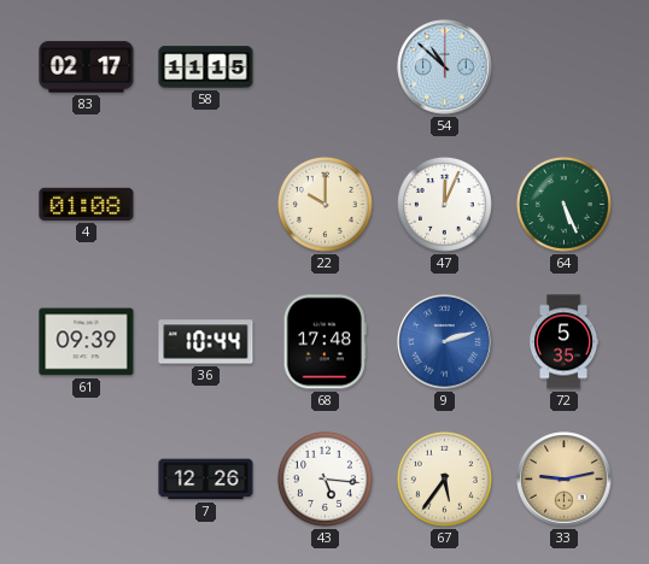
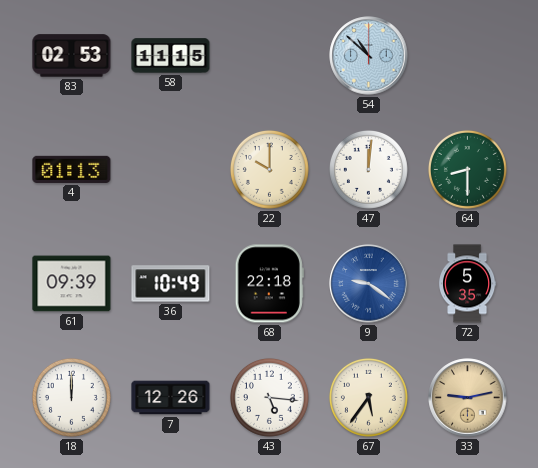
83: 02:17 -> 02:53 (72, 56)
4: 01:08 -> 01:13 (72, 169)
47: 12:04 -> 12:01 (368, 169)
64: 5:26 -> 8:30 (467, 169)
36: 10:44 -> 10:49 (171, 284)
68: 17:48 -> 22:18 (269, 284)
9: 2:12 -> 9:21 (369, 284)
18: none -> 12:00 (71, 397)
